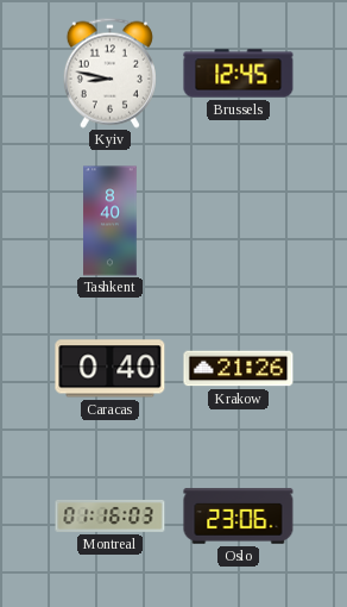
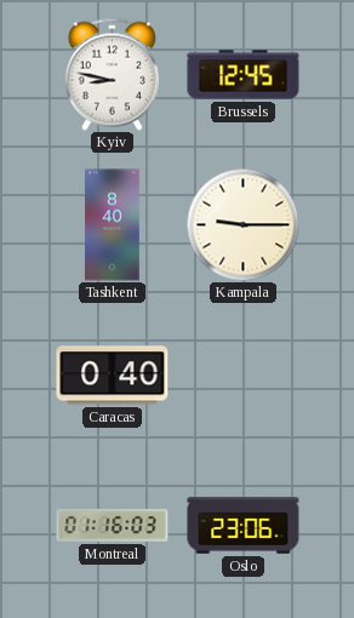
Kampala: none -> 9:15 (242, 224)
Krakow: 21:26 -> none (239, 369)
